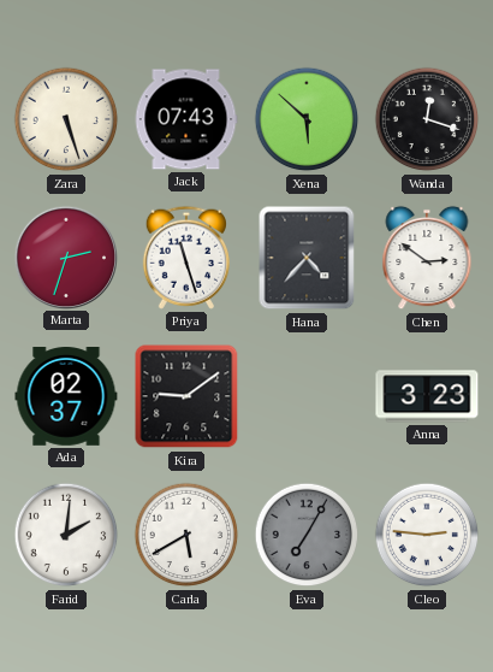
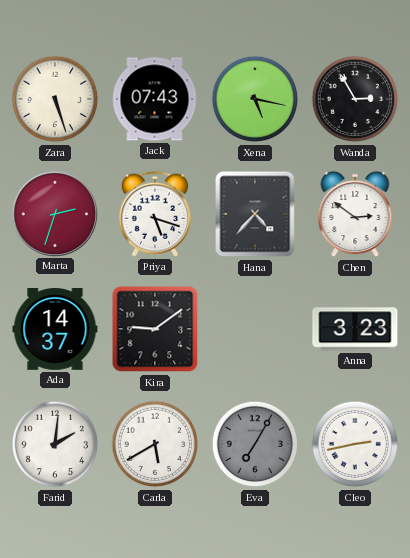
Xena: 5:52 -> 5:17 (255, 99)
Wanda: 12:18 -> 2:55 (355, 99)
Priya: 11:27 -> 5:18 (155, 214)
Ada: 02:37 -> 14:37 (55, 330)
Cleo: 2:46 -> 2:43 (355, 444)
